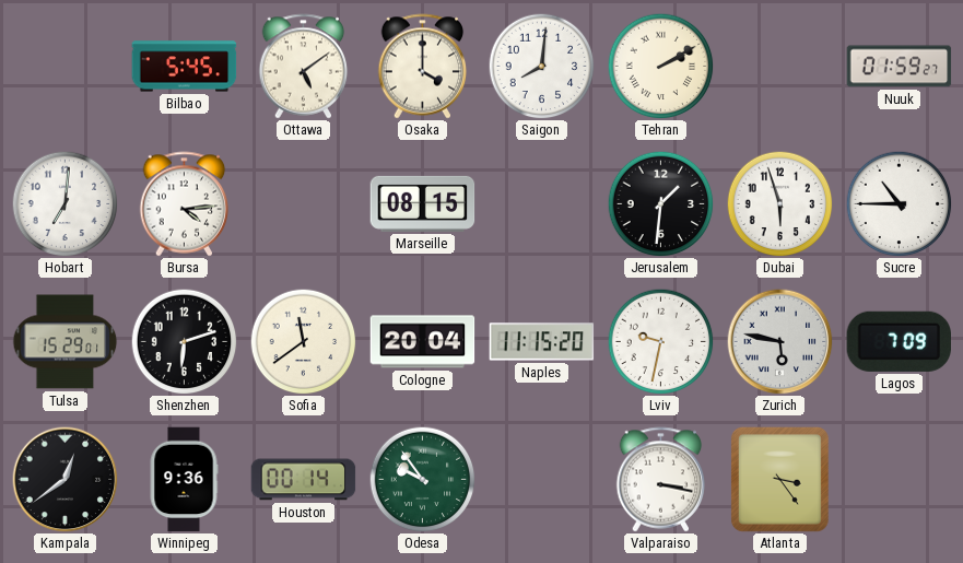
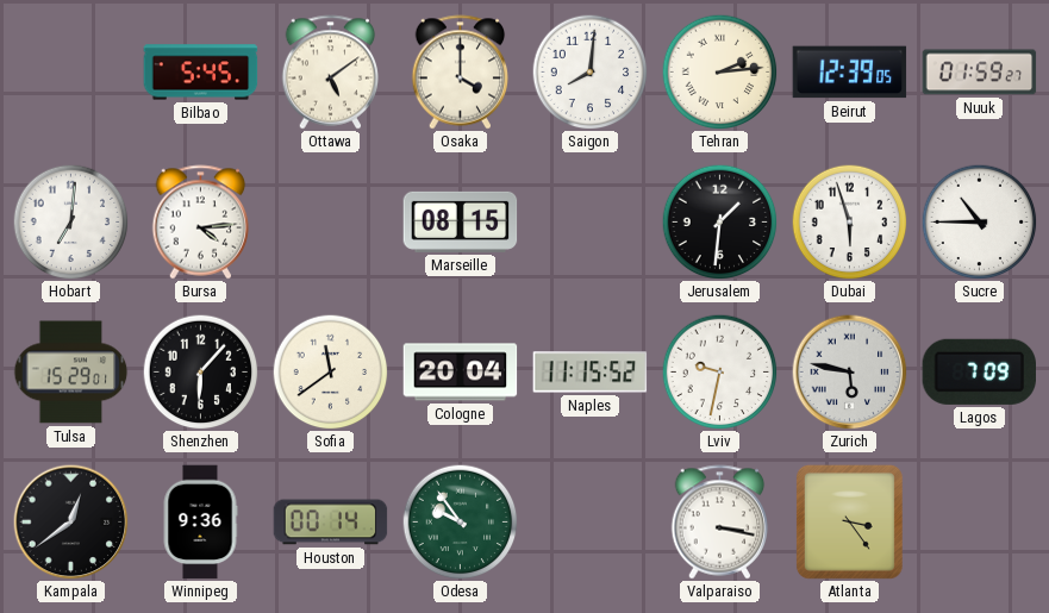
Tehran: 2:10 -> 2:14 (719, 71)
Beirut: none -> 12:39 (850, 73)
Shenzhen: 6:12 -> 6:07 (200, 371)
Naples: 11:15:20 -> 11:15:52 (591, 373)
